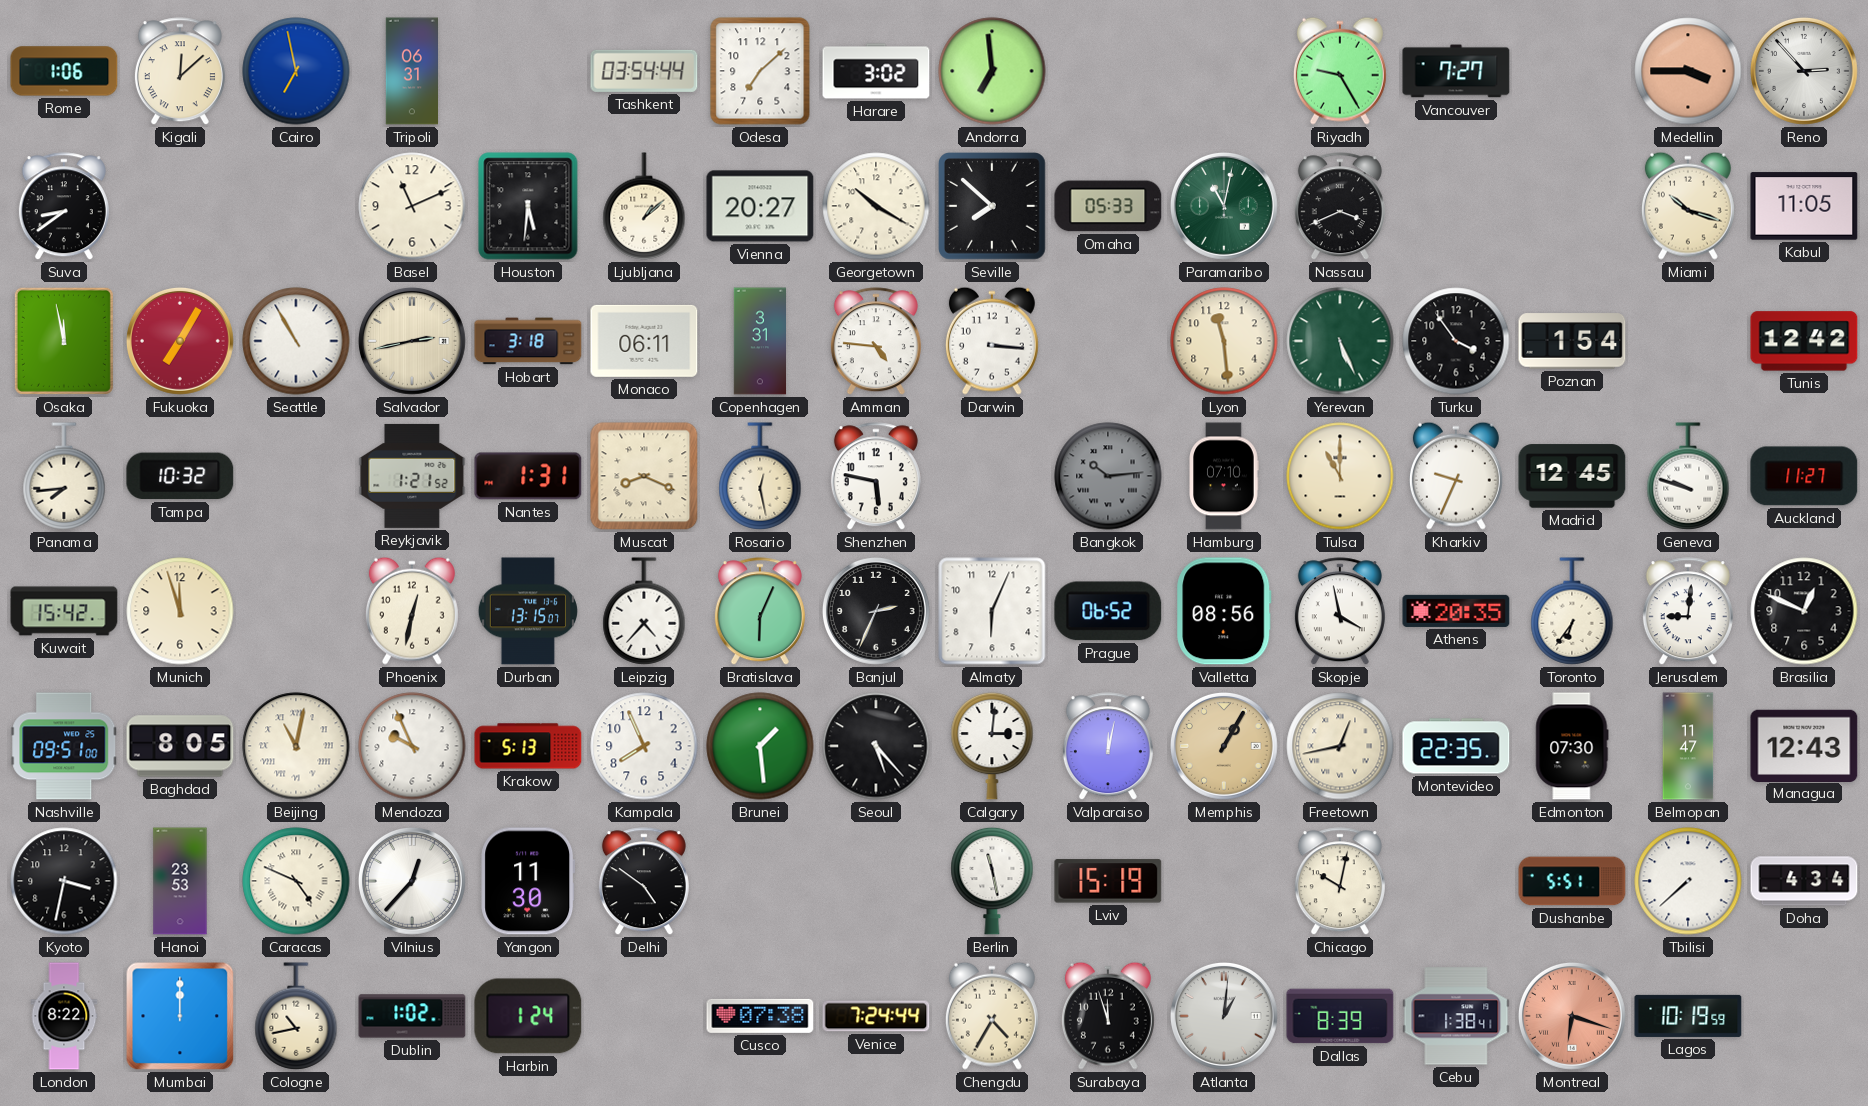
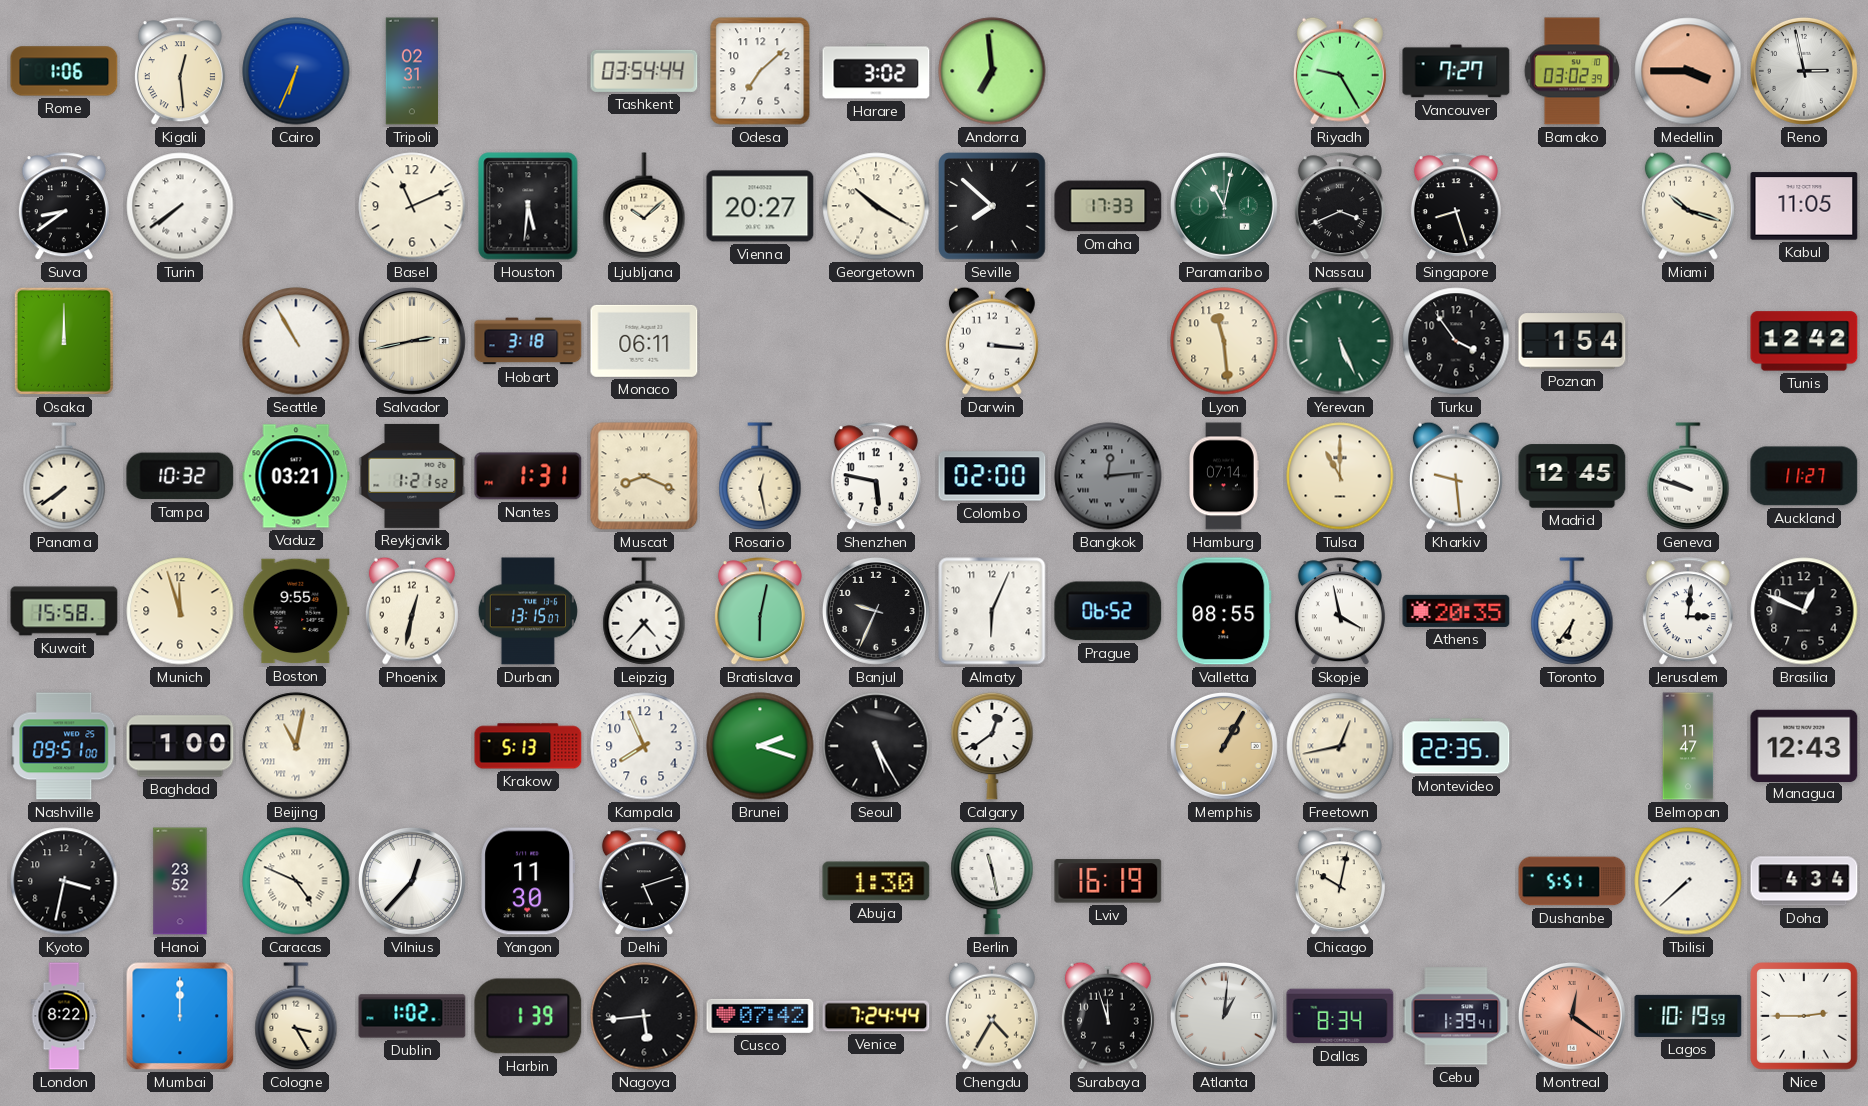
Kigali: 12:08 -> 12:29 (180, 72)
Cairo: 6:58 -> 6:34 (296, 71)
Tripoli: 06:31 -> 02:31 (411, 71)
Bamako: none -> 03:02 (1572, 71)
Reno: 2:53 -> 2:58 (1804, 71)
Turin: none -> 7:39 (180, 206)
Ljubljana: 1:08 -> 10:08 (644, 206)
Omaha: 05:33 -> 17:33 (1108, 206)
Singapore: none -> 8:27 (1456, 207)
Osaka: 11:58 -> 12:00 (64, 341)
Fukuoka: 7:05 -> none (180, 341)
Copenhagen: 3:31 -> none (759, 341)
Amman: 4:46 -> none (876, 342)
Panama: 7:44 -> 7:39 (64, 476)
Vaduz: none -> 03:21 (296, 476)
Colombo: none -> 02:00 (992, 476)
Bangkok: 10:14 -> 12:14 (1108, 476)
Hamburg: 07:10 -> 07:14 (1224, 476)
Kharkiv: 9:34 -> 9:29 (1456, 476)
Kuwait: 15:42 -> 15:58 (64, 611)
Boston: none -> 9:55 (296, 611)
Bratislava: 6:04 -> 6:02 (760, 612)
Banjul: 2:34 -> 9:34 (876, 611)
Valletta: 08:56 -> 08:55 (1224, 611)
Jerusalem: 9:01 -> 3:01 (1688, 612)
Baghdad: 8:05 -> 1:00 (180, 746)
Mendoza: 9:56 -> none (412, 746)
Brunei: 1:29 -> 2:18 (760, 746)
Seoul: 5:23 -> 5:25 (876, 746)
Calgary: 3:01 -> 12:39 (992, 746)
Valparaiso: 12:02 -> none (1108, 747)
Edmonton: 07:30 -> none (1572, 746)
Hanoi: 23:53 -> 23:52 (180, 881)
Delhi: 4:51 -> 5:12 (644, 882)
Abuja: none -> 1:30 (876, 881)
Lviv: 15:19 -> 16:19 (1108, 881)
Cologne: 10:43 -> 3:25 (296, 1016)
Harbin: 1:24 -> 1:39 (528, 1016)
Nagoya: none -> 5:44 (644, 1016)
Cusco: 07:38 -> 07:42 (760, 1016)
Dallas: 8:39 -> 8:34 (1340, 1016)
Cebu: 1:38 -> 1:39 (1456, 1016)
Montreal: 6:18 -> 12:21 (1572, 1016)
Nice: none -> 2:45 (1805, 1017)
